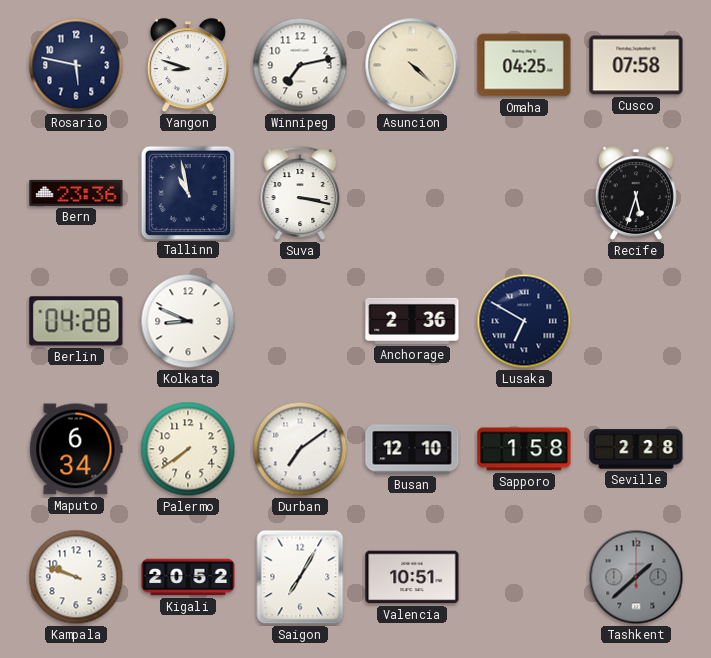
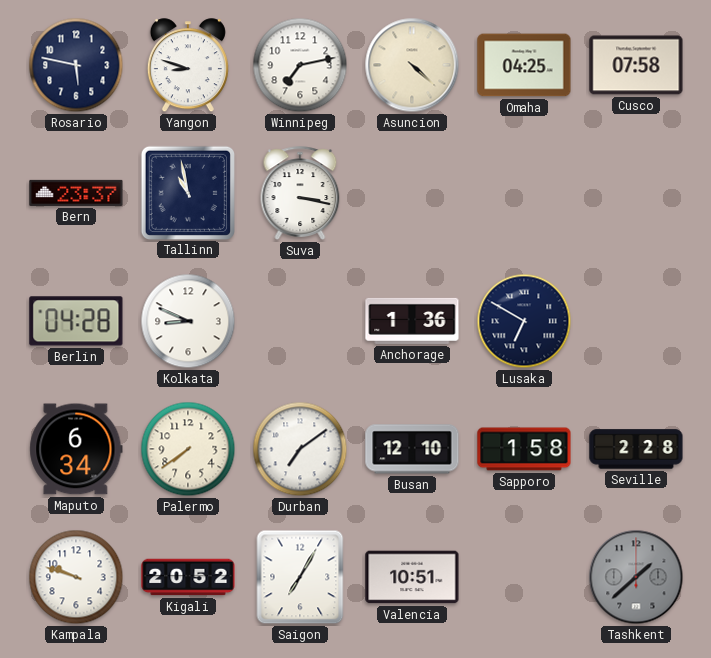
Bern: 23:36 -> 23:37 (76, 193)
Recife: 5:33 -> none (636, 194)
Anchorage: 2:36 -> 1:36 (412, 321)
